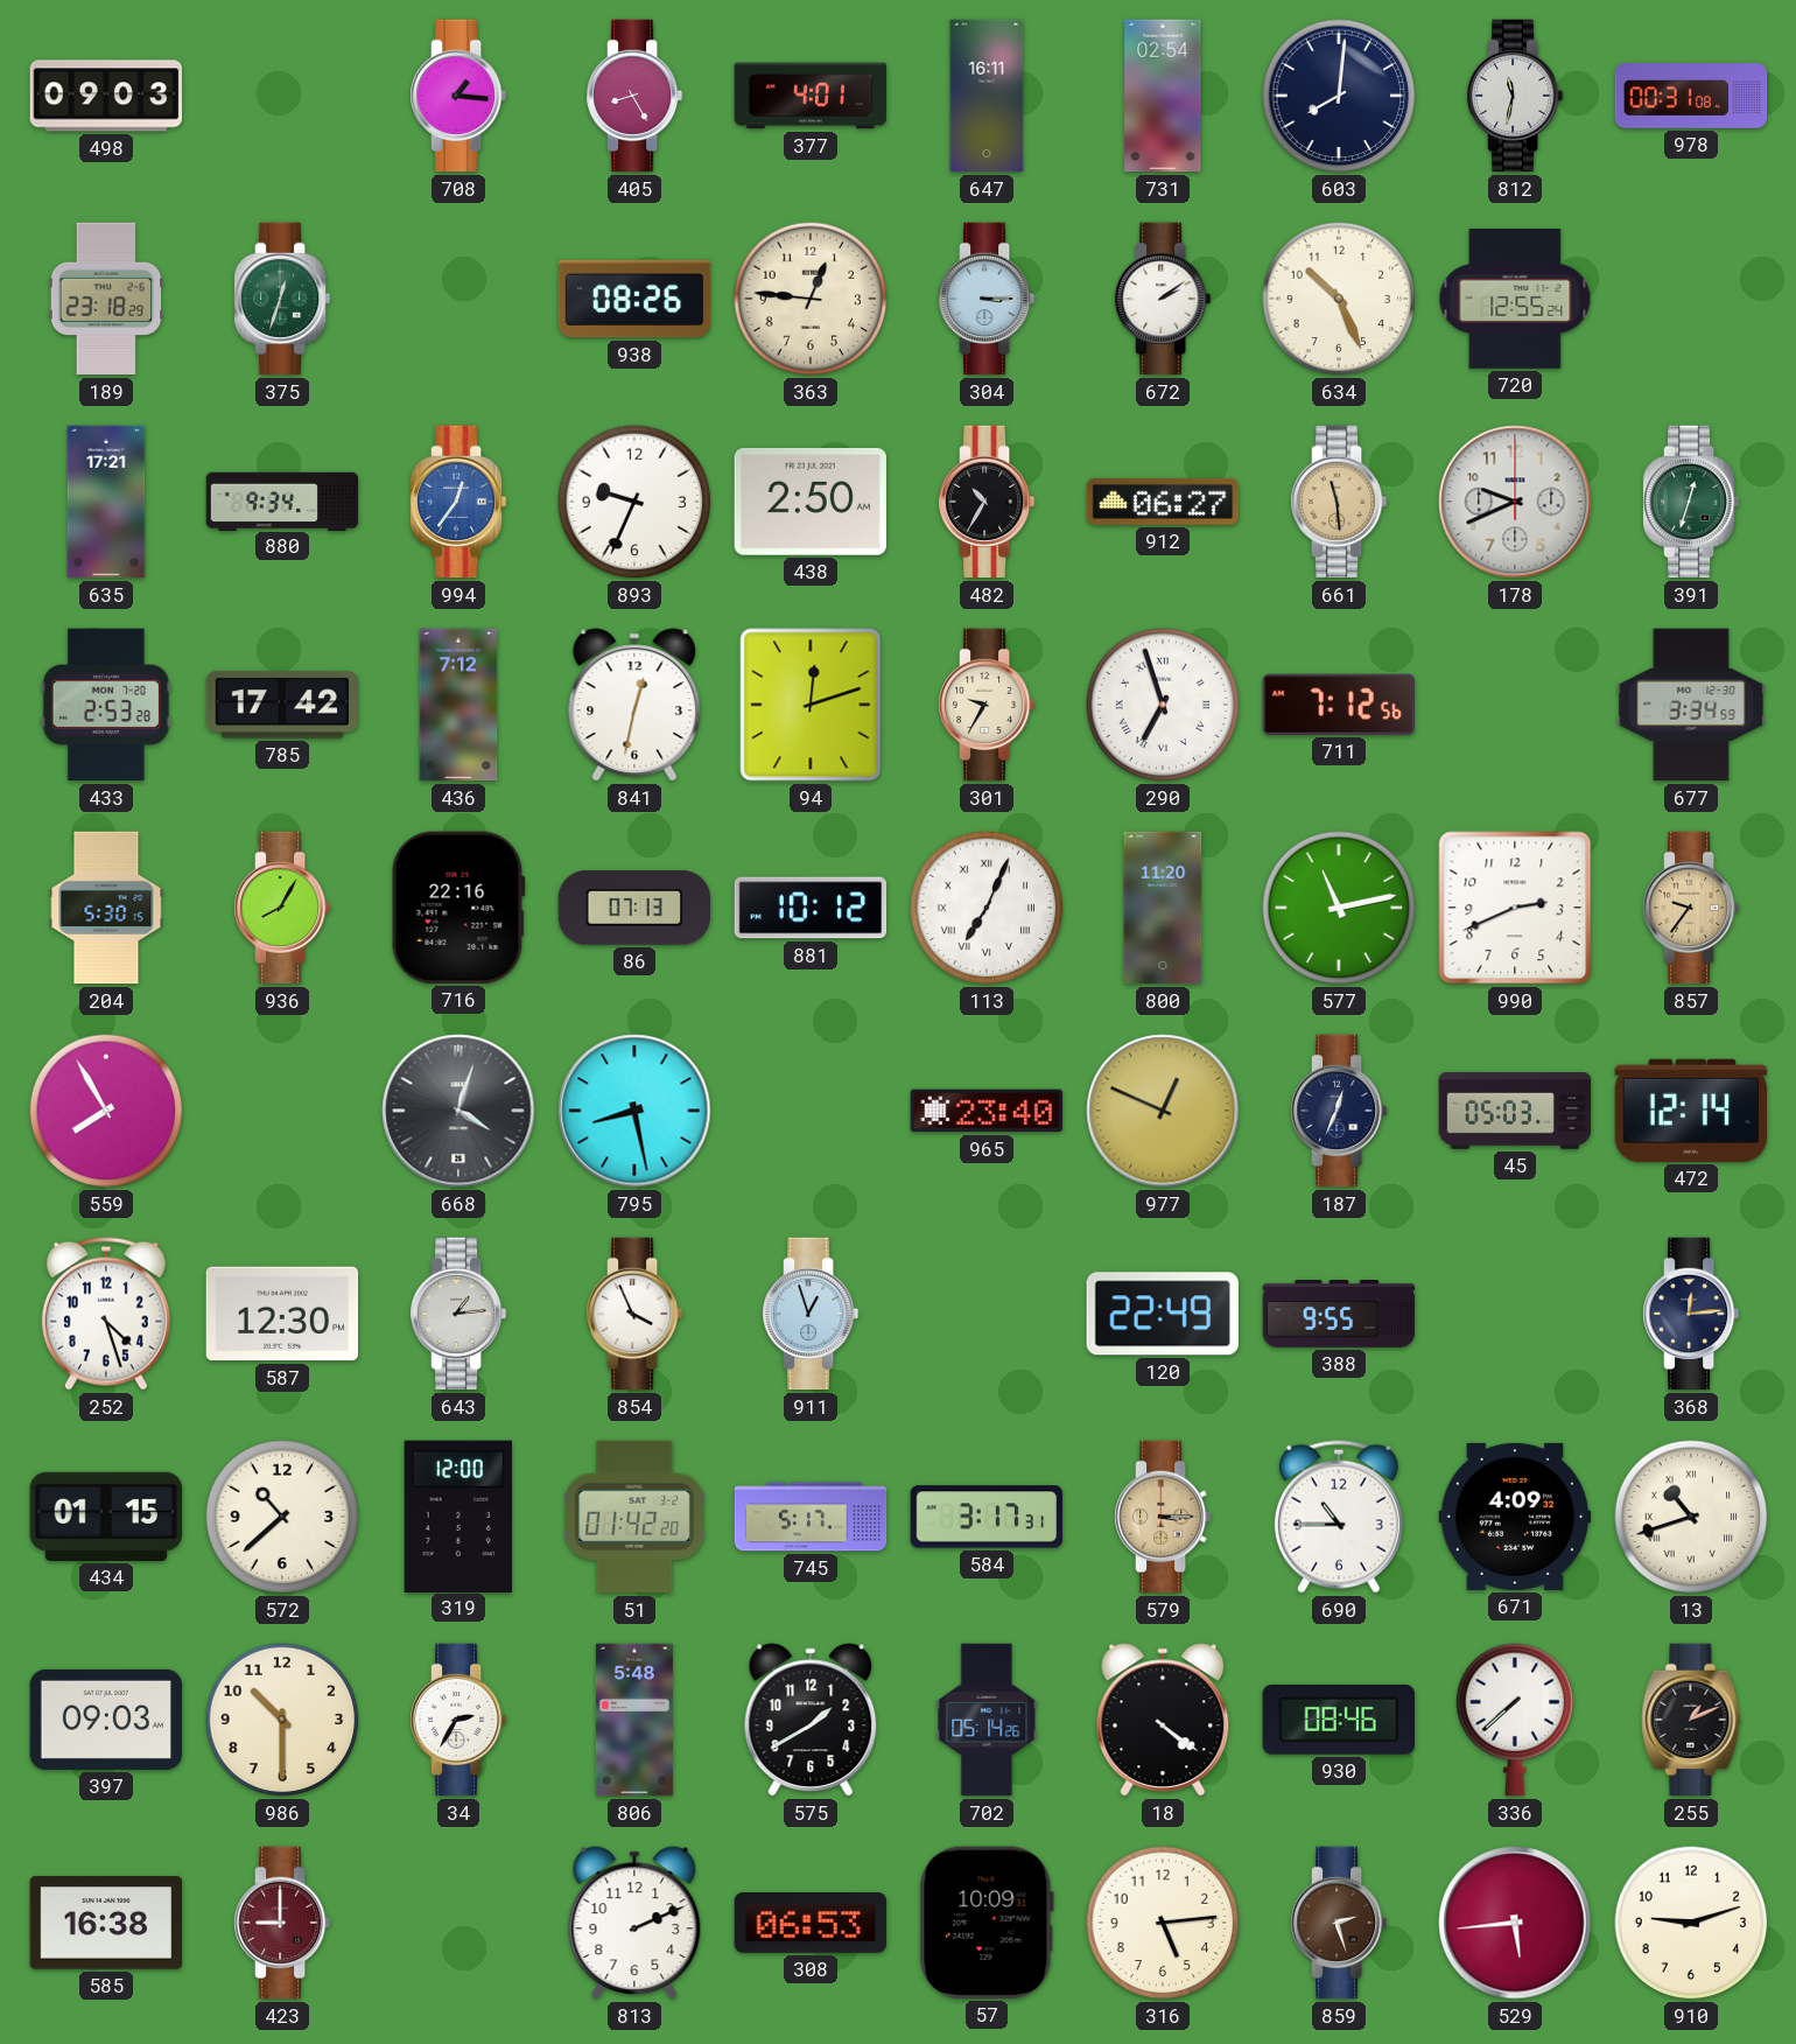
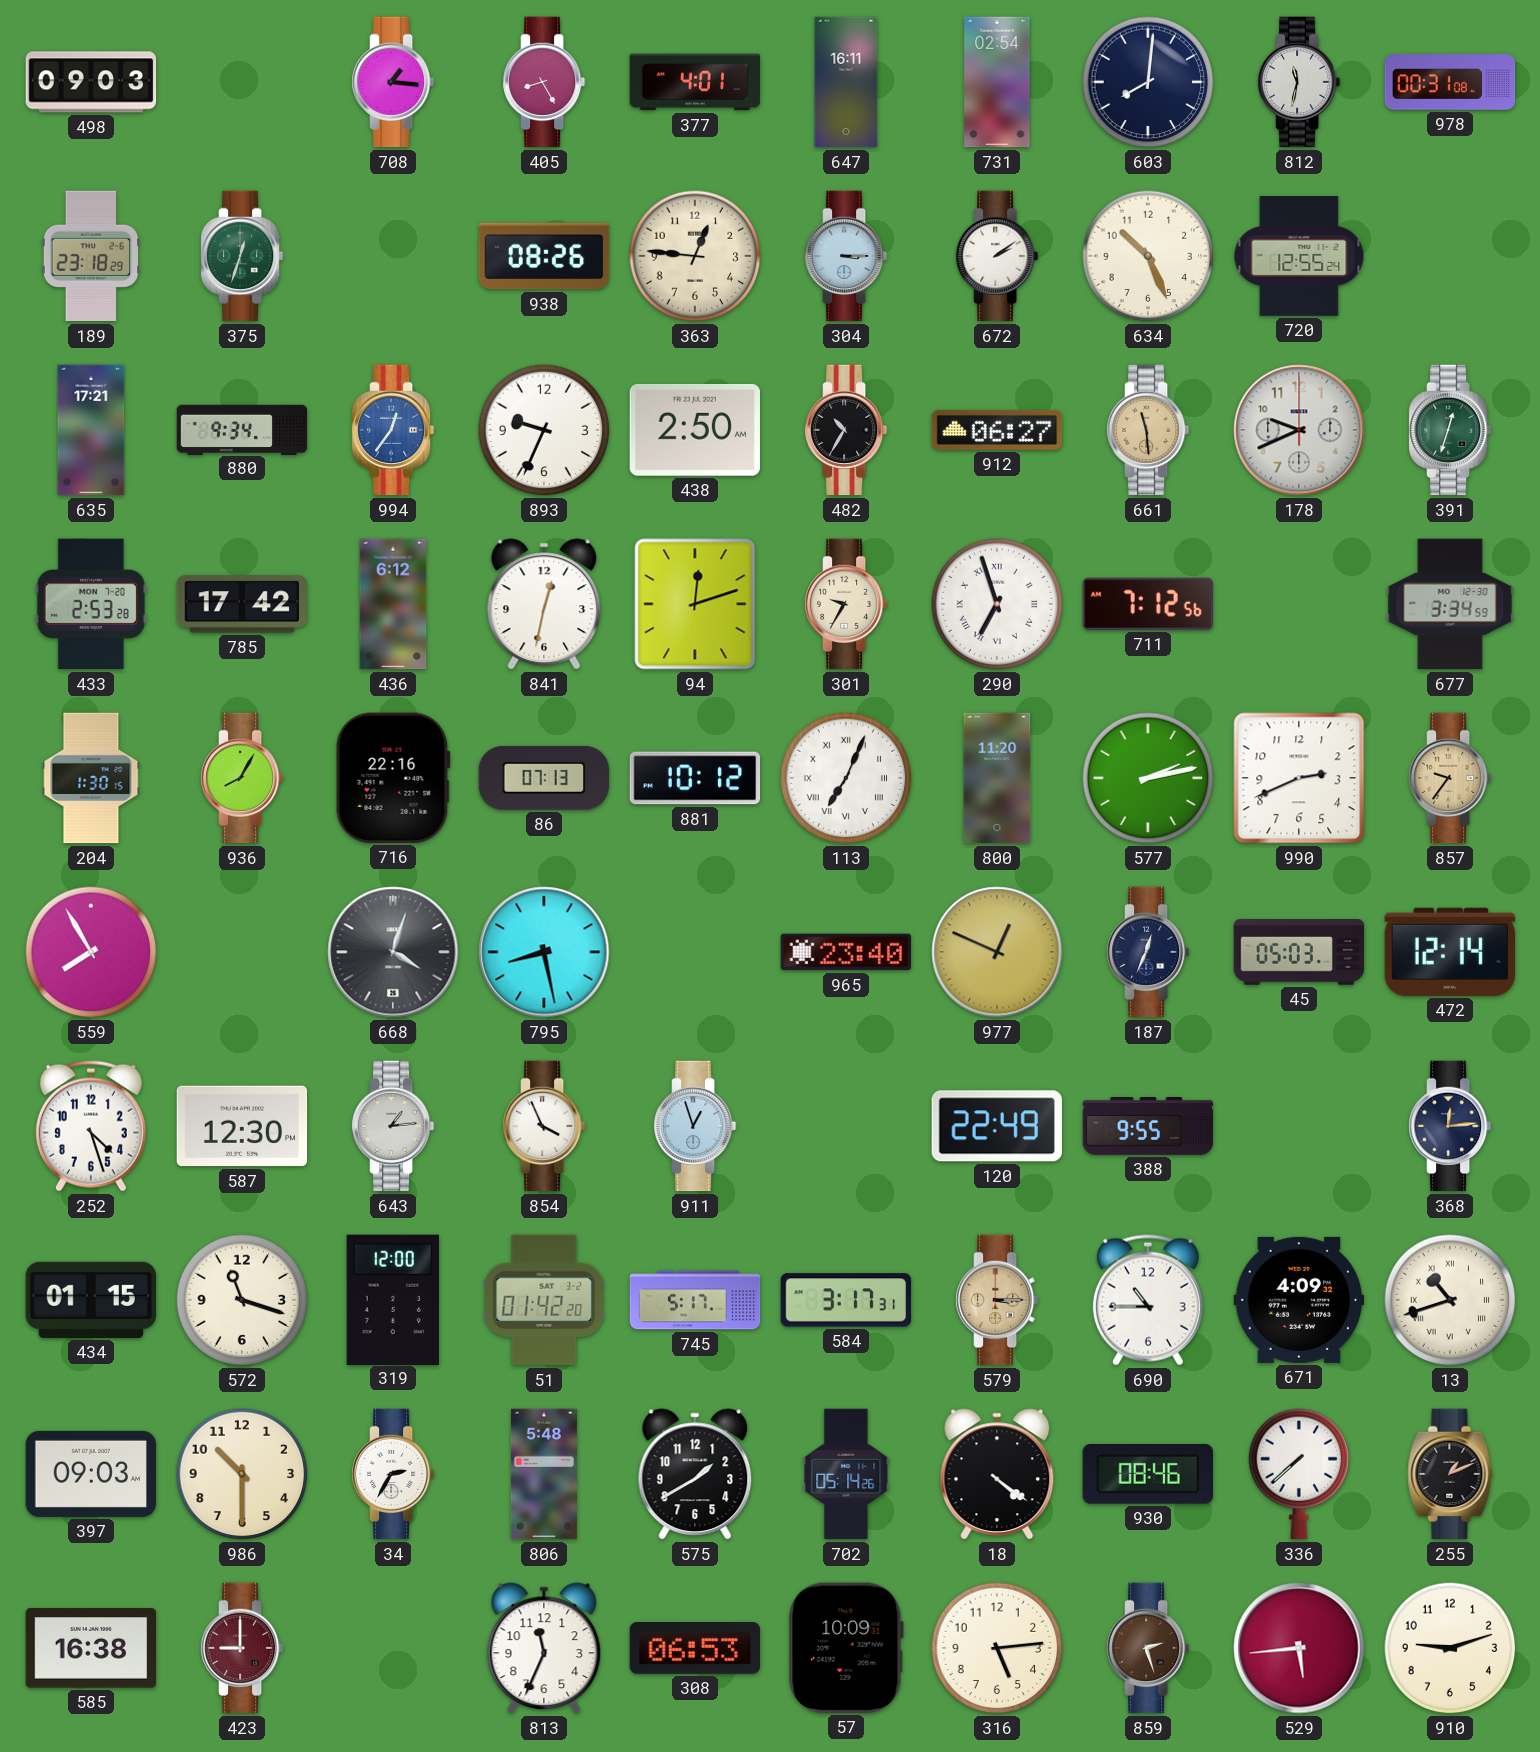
436: 7:12 -> 6:12 (393, 604)
204: 5:30 -> 1:30 (91, 778)
577: 11:13 -> 2:13 (1148, 778)
572: 10:38 -> 11:18 (242, 1300)
813: 2:11 -> 11:34 (544, 1648)
